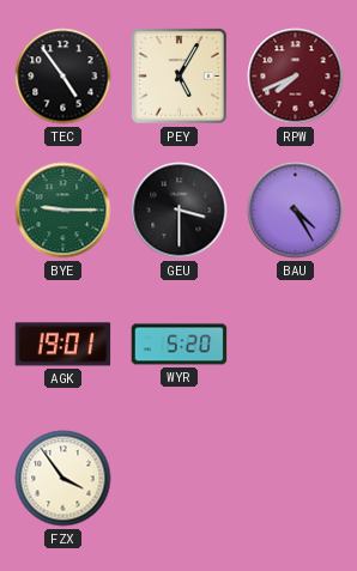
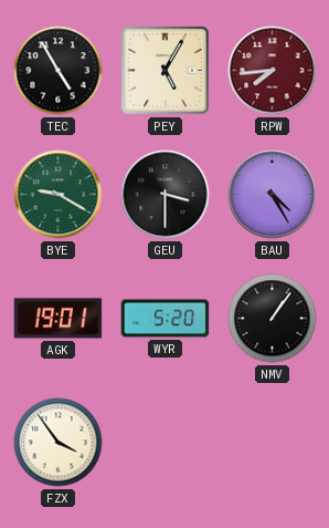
TEC: 4:54 -> 4:55 (59, 71)
RPW: 7:41 -> 7:44 (273, 71)
BYE: 9:15 -> 9:20 (59, 195)
NMV: none -> 1:06 (273, 319)
